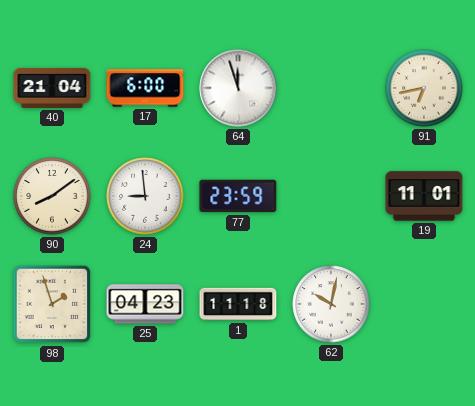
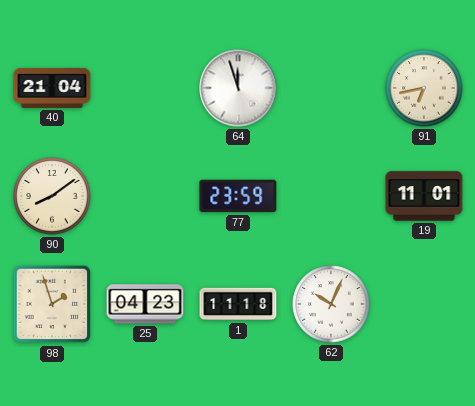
17: 6:00 -> none (145, 88)
24: 8:59 -> none (145, 196)
62: 10:02 -> 10:04 (331, 304)
